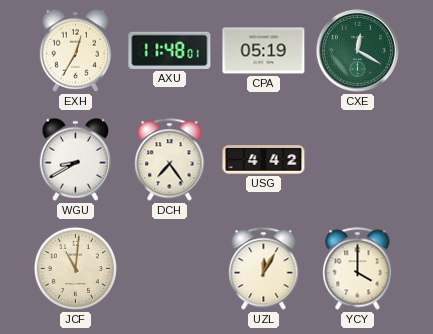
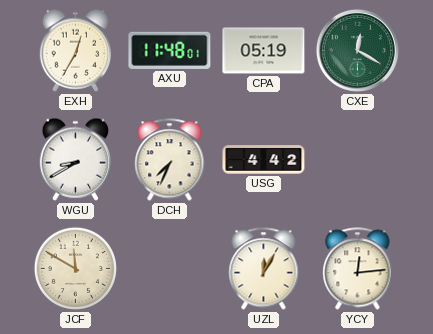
DCH: 7:24 -> 7:34 (170, 160)
JCF: 11:01 -> 11:50 (75, 268)
YCY: 4:00 -> 12:14 (358, 269)
